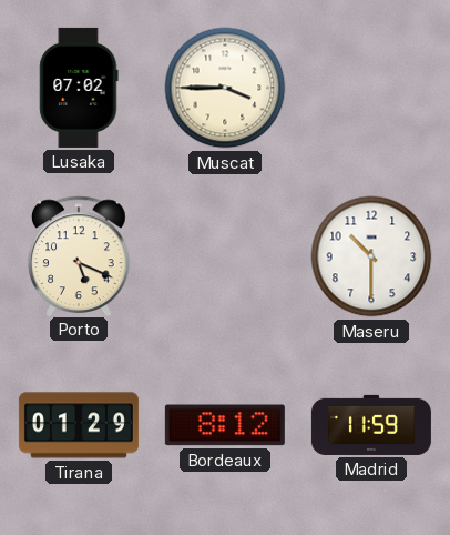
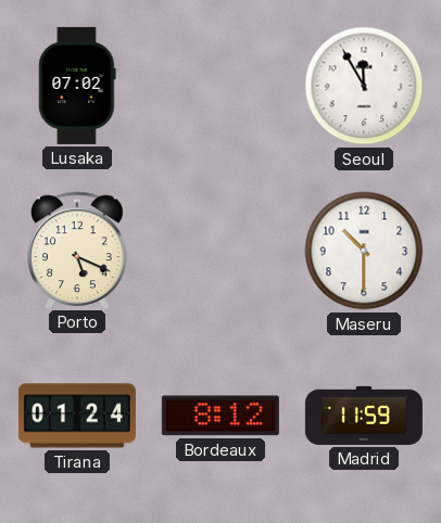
Muscat: 3:45 -> none (225, 88)
Seoul: none -> 11:55 (364, 86)
Tirana: 01:29 -> 01:24 (77, 416)
